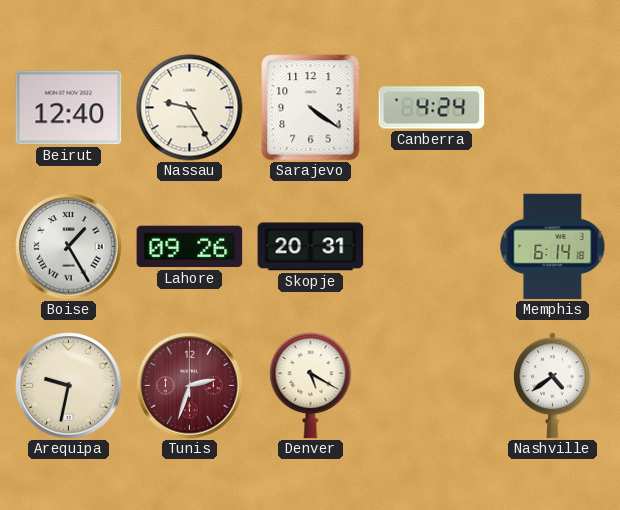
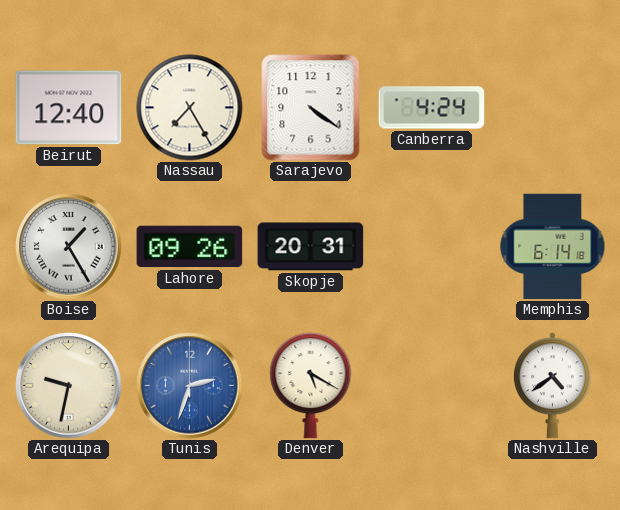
Nassau: 9:25 -> 7:25 (190, 108)
Tunis dial: burgundy -> blue (190, 386)
